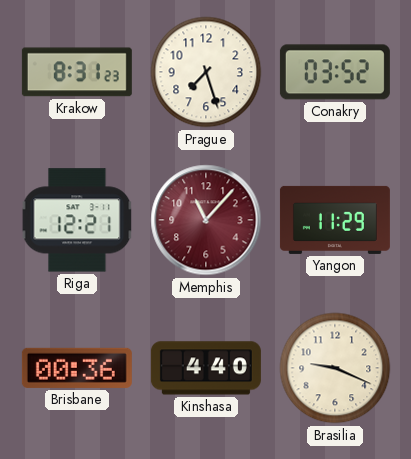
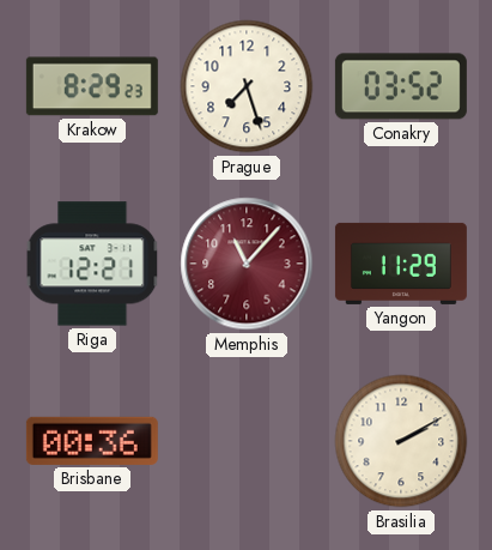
Krakow: 8:31 -> 8:29 (92, 86)
Kinshasa: 4:40 -> none (206, 368)
Brasilia: 9:19 -> 2:10 (401, 441)
